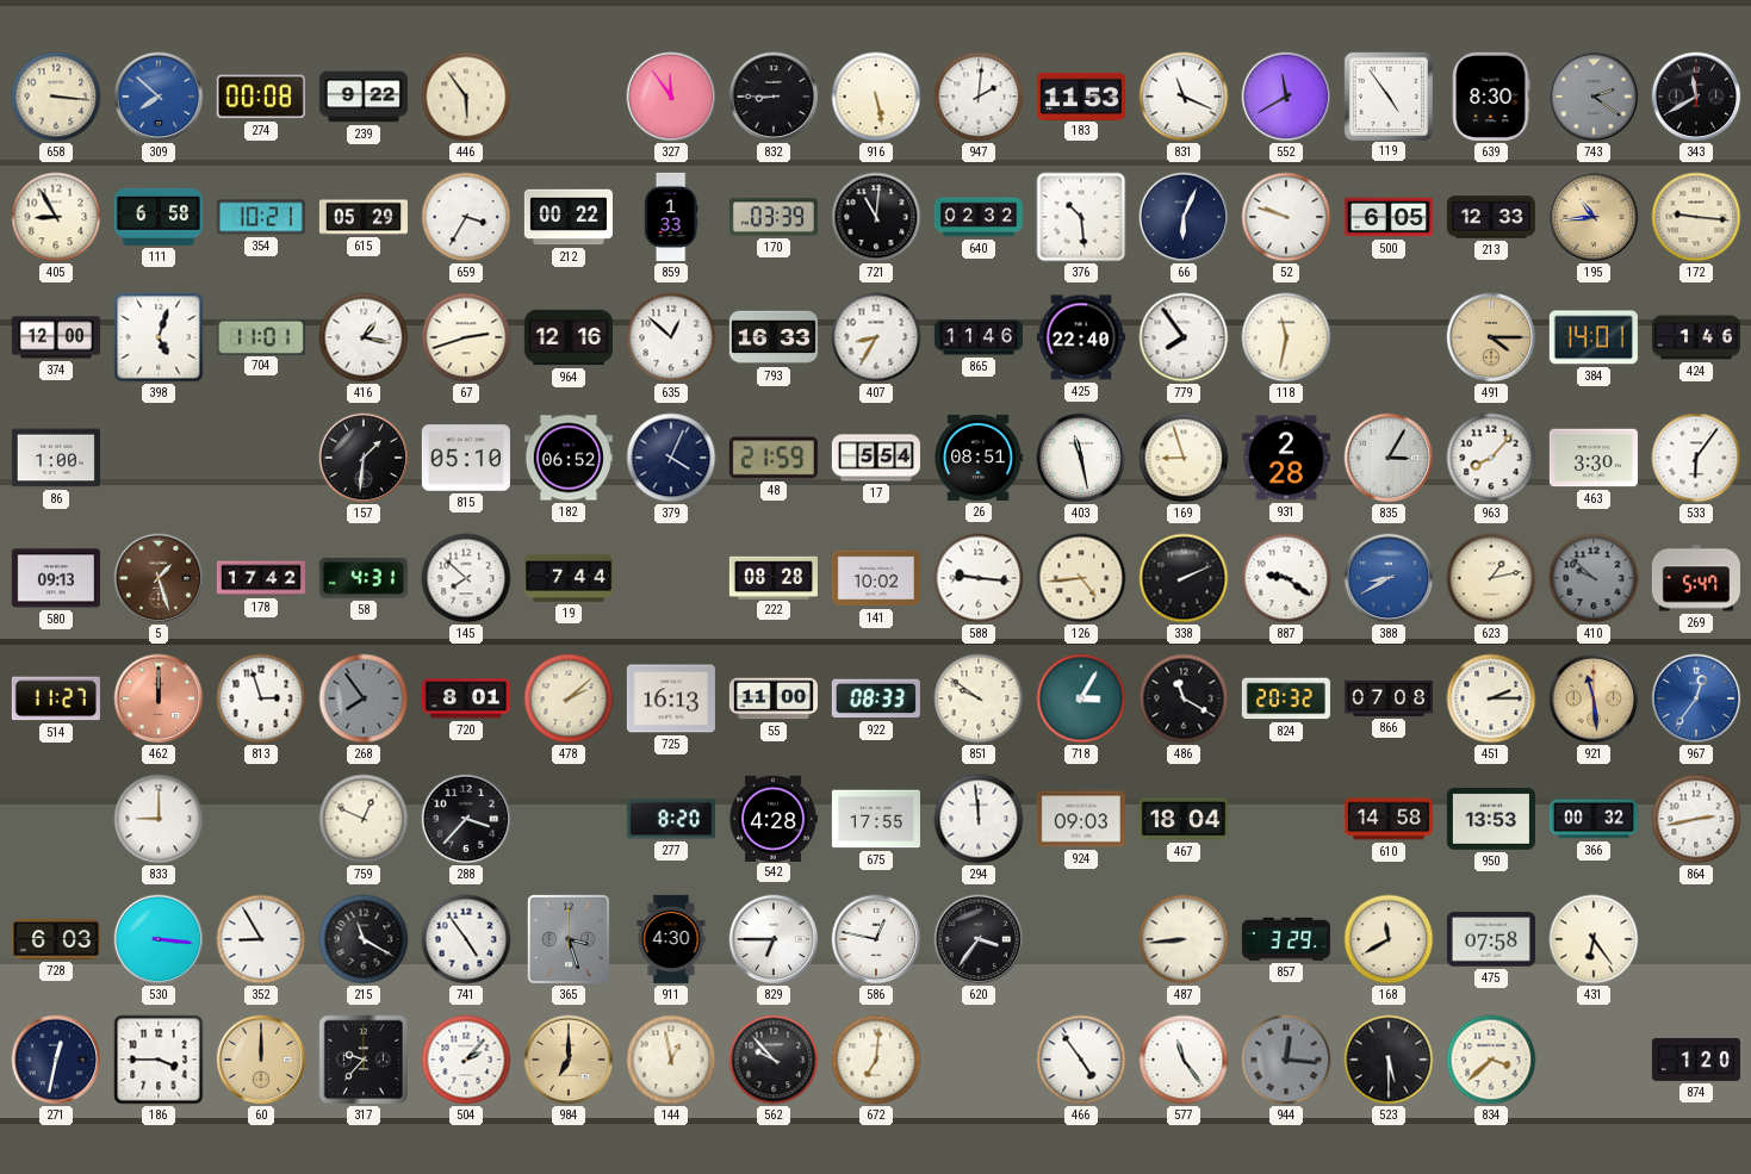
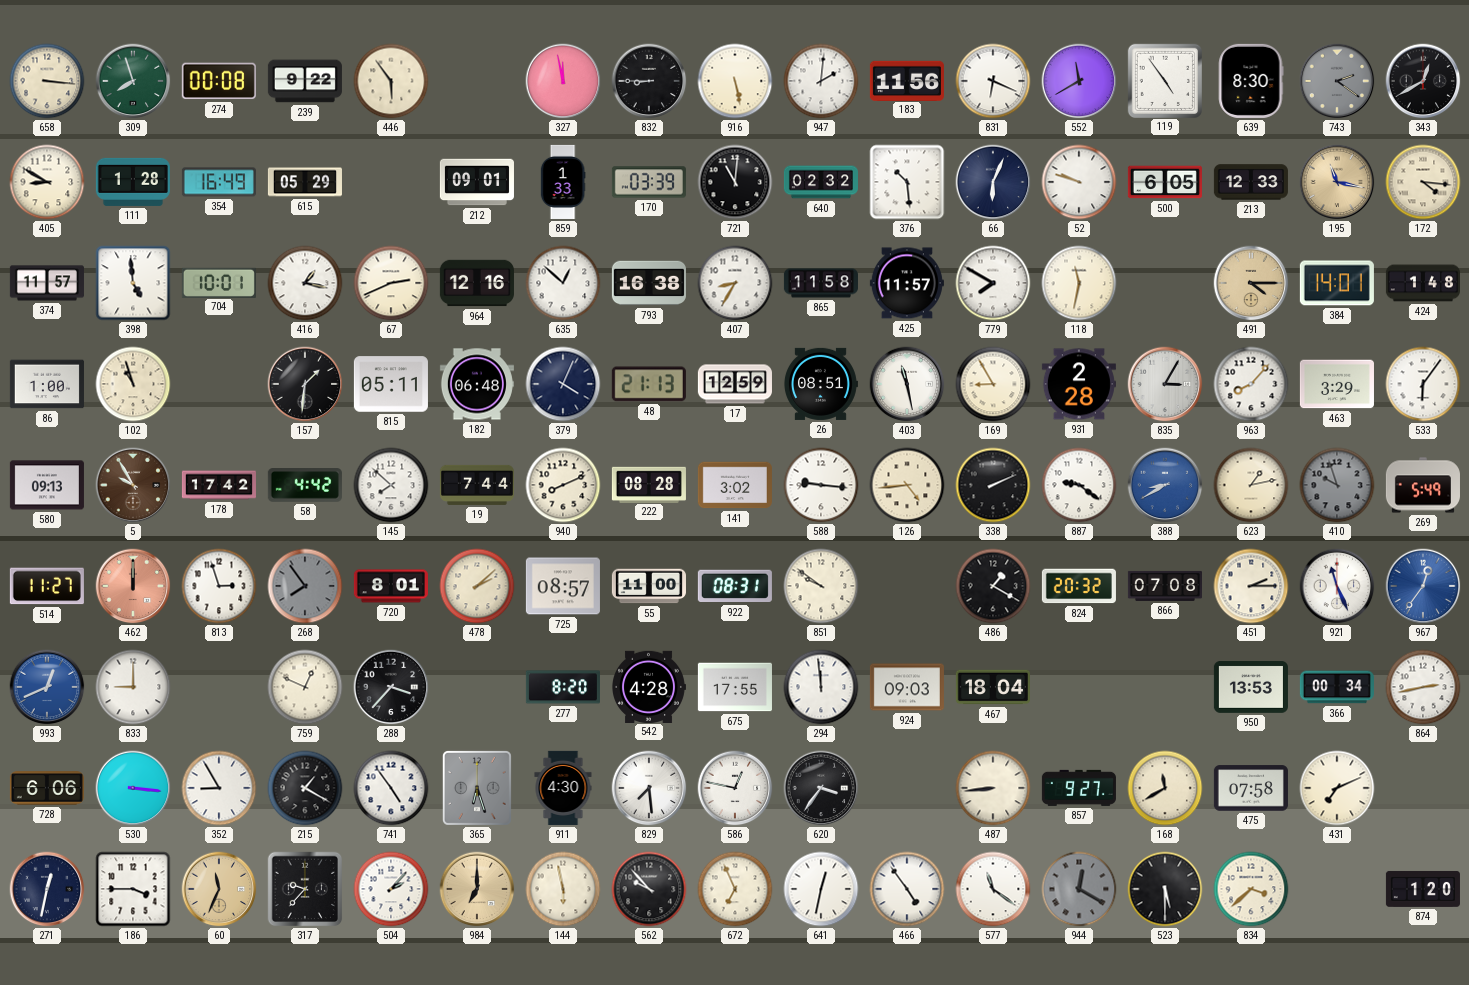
309: 7:52 -> 7:57 (133, 81)
309 dial: blue -> green (133, 81)
327: 11:54 -> 11:58 (563, 81)
183: 11:53 -> 11:56 (907, 80)
831: 11:19 -> 6:19 (993, 81)
343: 11:40 -> 12:40 (1423, 81)
405: 8:55 -> 8:50 (47, 182)
111: 6:58 -> 1:28 (133, 182)
354: 10:21 -> 16:49 (219, 182)
659: 3:35 -> none (466, 217)
212: 00:22 -> 09:01 (477, 182)
195: 10:44 -> 11:17 (1337, 182)
172: 9:16 -> 4:16 (1423, 182)
374: 12:00 -> 11:57 (47, 283)
398: 5:03 -> 4:59 (133, 283)
704: 11:01 -> 10:01 (219, 282)
67: 2:42 -> 2:41 (391, 283)
793: 16:33 -> 16:38 (649, 283)
865: 11:46 -> 11:58 (821, 283)
425: 22:40 -> 11:57 (907, 283)
779: 7:54 -> 7:50 (993, 283)
424: 1:46 -> 1:48 (1423, 283)
102: none -> 10:57 (133, 384)
815: 05:10 -> 05:11 (391, 384)
182: 06:52 -> 06:48 (477, 384)
48: 21:59 -> 21:13 (649, 384)
17: 5:54 -> 12:59 (735, 384)
169: 8:57 -> 8:55 (993, 384)
463: 3:30 -> 3:29 (1337, 384)
5: 1:27 -> 9:55 (133, 485)
58: 4:31 -> 4:42 (305, 485)
940: none -> 8:11 (563, 485)
141: 10:02 -> 3:02 (735, 485)
410: 9:52 -> 9:57 (1337, 485)
269: 5:47 -> 5:49 (1423, 485)
725: 16:13 -> 08:57 (563, 586)
922: 08:33 -> 08:31 (735, 586)
718: 3:05 -> none (1081, 698)
486: 11:20 -> 1:20 (993, 586)
921: 11:29 -> 11:26 (1337, 586)
921 dial: champagne -> white (1337, 586)
993: none -> 12:41 (47, 687)
610: 14:58 -> none (1389, 819)
366: 00:32 -> 00:34 (1337, 687)
728: 6:03 -> 6:06 (47, 788)
215: 11:20 -> 1:20 (305, 788)
365: 3:27 -> 6:27 (477, 788)
829: 6:45 -> 7:29 (649, 788)
857: 3:29 -> 9:27 (1079, 788)
431: 6:24 -> 7:11 (1337, 788)
60: 12:00 -> 11:34 (219, 889)
144: 12:58 -> 5:58 (563, 889)
672: 7:01 -> 6:56 (735, 889)
641: none -> 12:32 (821, 889)
577: 11:24 -> 11:21 (993, 889)
944: 12:16 -> 12:20 (1079, 889)
